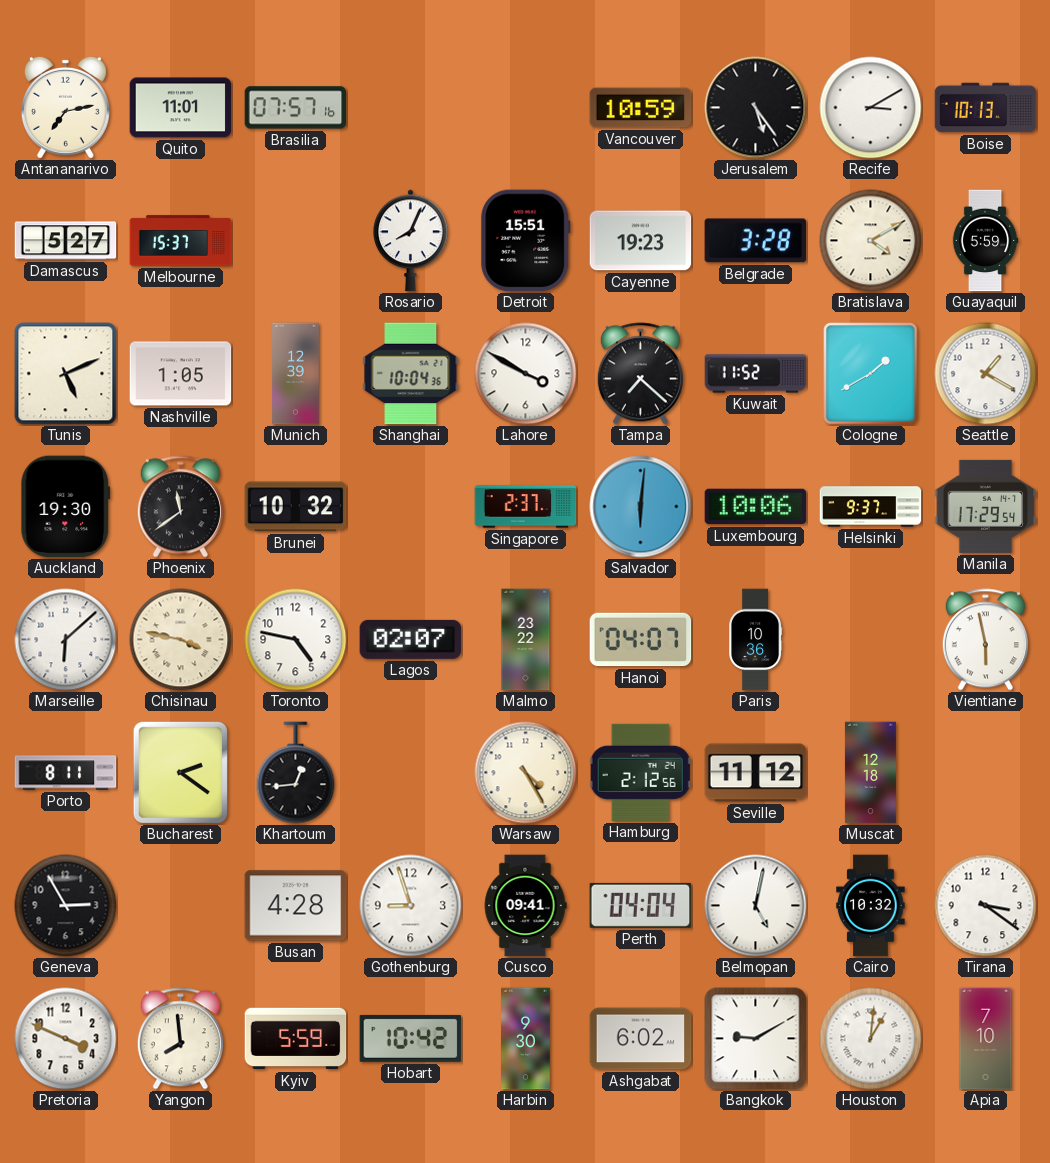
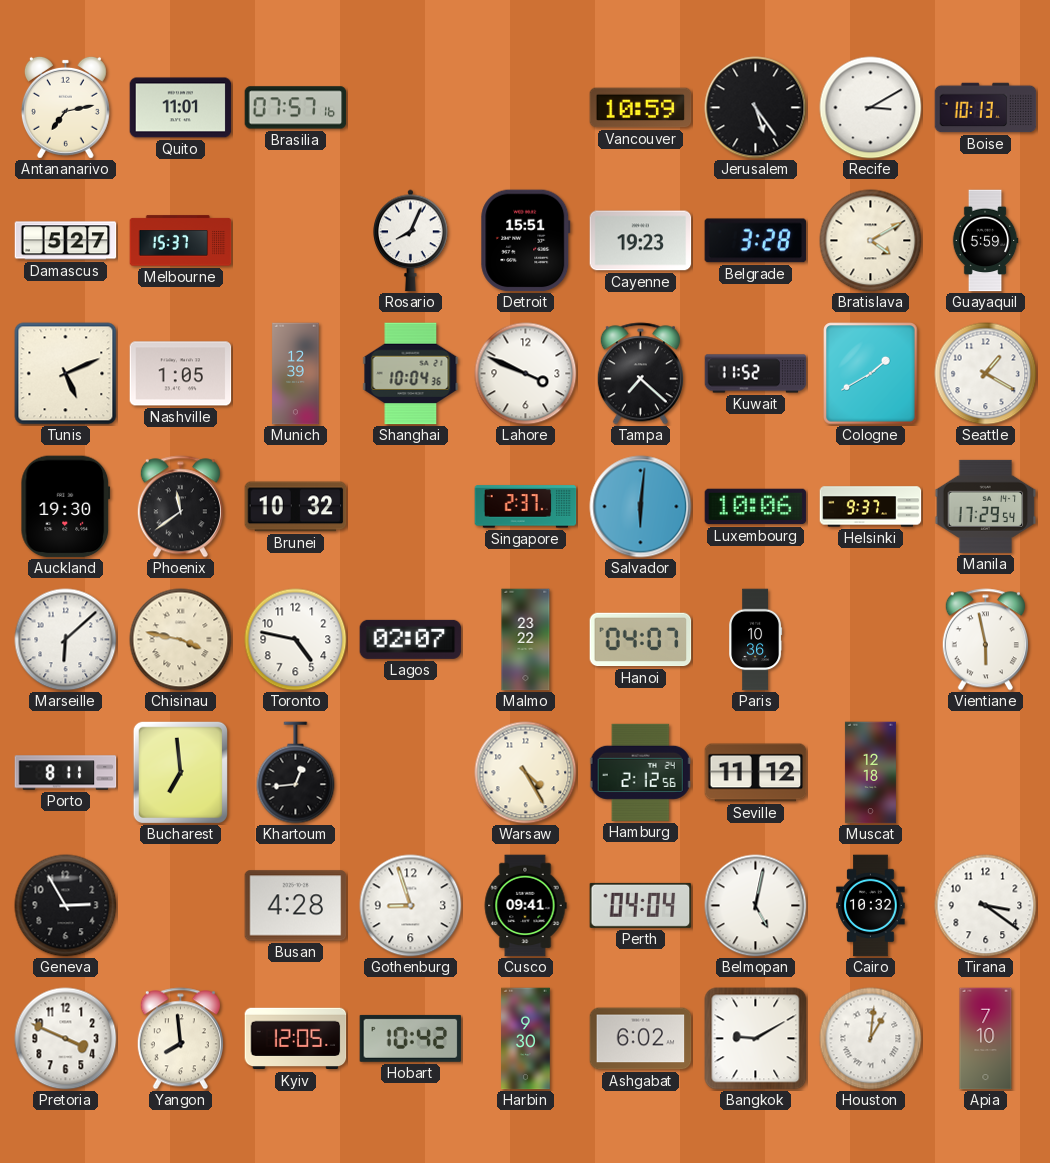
Lahore: 3:50 -> 3:49 (526, 374)
Bucharest: 2:21 -> 6:59 (180, 772)
Kyiv: 5:59 -> 12:05 (296, 1039)
